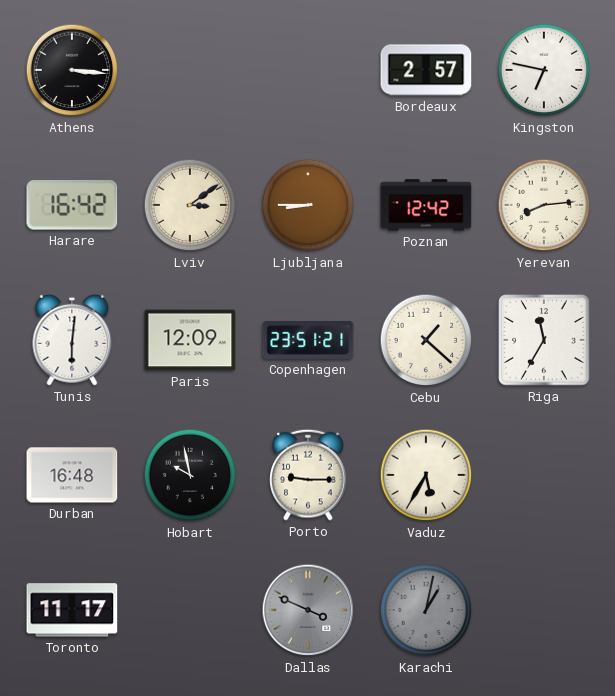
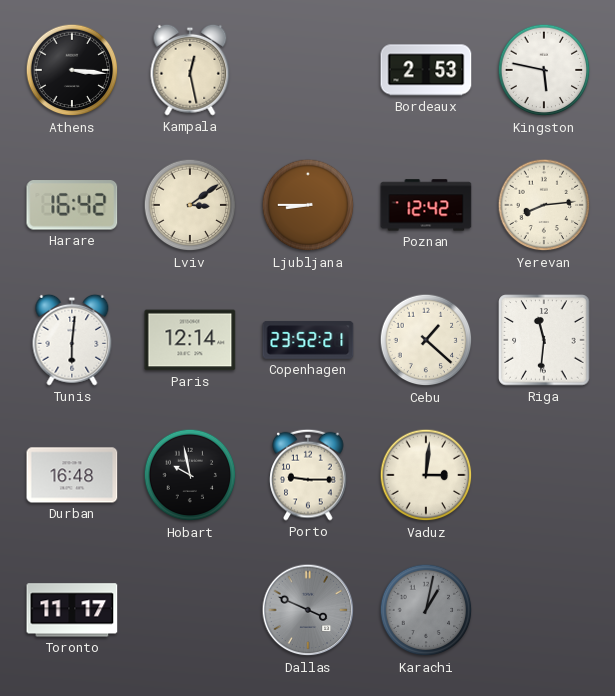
Kampala: none -> 12:28 (190, 70)
Bordeaux: 2:57 -> 2:53 (426, 70)
Kingston: 6:47 -> 5:47 (544, 70)
Paris: 12:09 -> 12:14 (190, 340)
Copenhagen: 23:51 -> 23:52 (308, 340)
Riga: 11:35 -> 11:31 (544, 340)
Vaduz: 5:35 -> 3:01 (426, 475)
